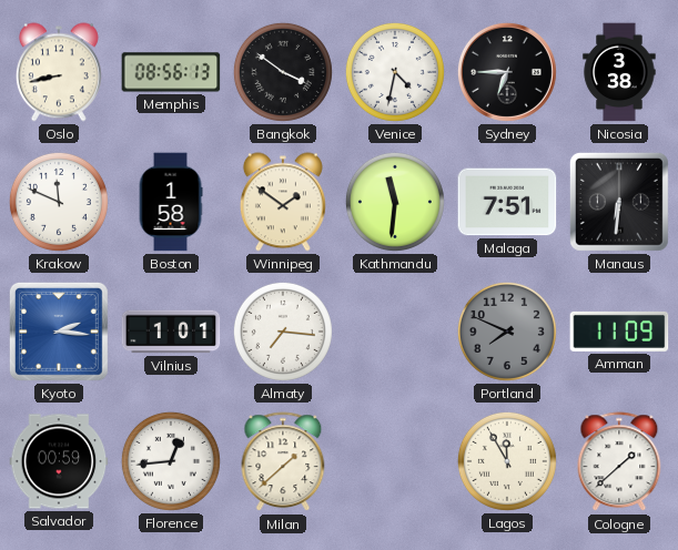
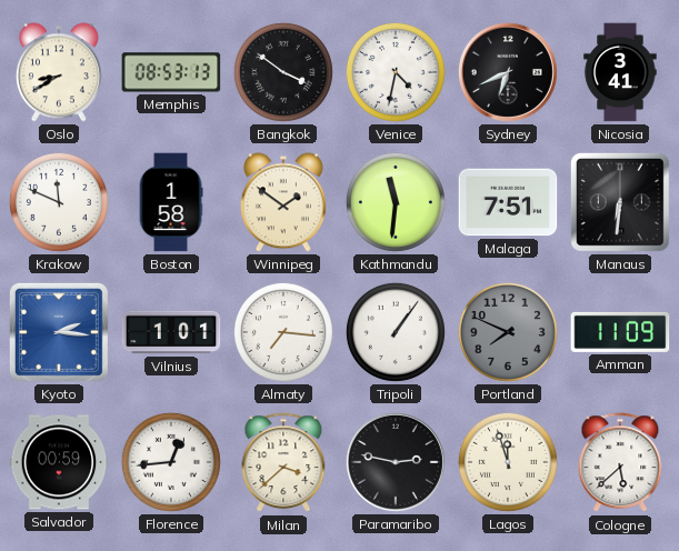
Oslo: 8:43 -> 8:40 (59, 72)
Memphis: 08:56 -> 08:53 (171, 72)
Sydney: 6:45 -> 6:41 (508, 72)
Nicosia: 3:38 -> 3:41 (620, 72)
Tripoli: none -> 1:06 (396, 332)
Milan: 1:38 -> 3:38 (283, 463)
Paramaribo: none -> 2:47 (396, 462)
Lagos: 11:55 -> 11:57 (508, 462)
Cologne: 1:38 -> 5:38 (620, 463)
